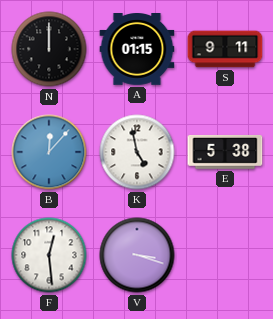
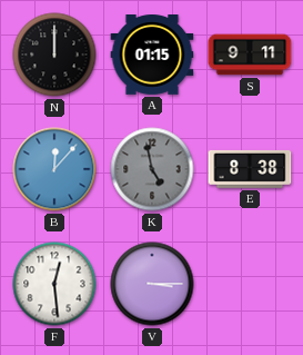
K dial: white -> grey (152, 169)
E: 5:38 -> 8:38 (250, 169)
V: 3:18 -> 3:15 (152, 284)
